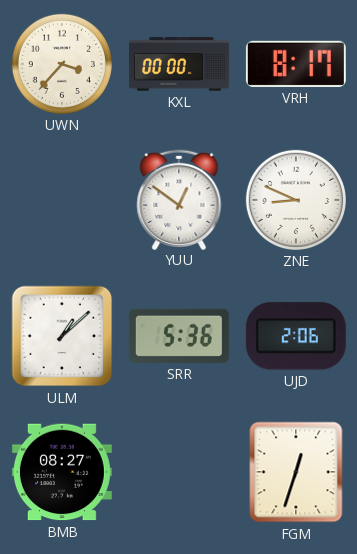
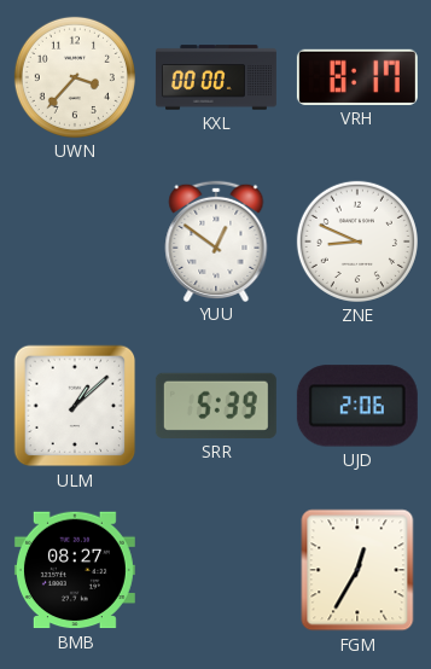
SRR: 5:36 -> 5:39 (216, 406)
FGM: 12:33 -> 12:35 (357, 570)
